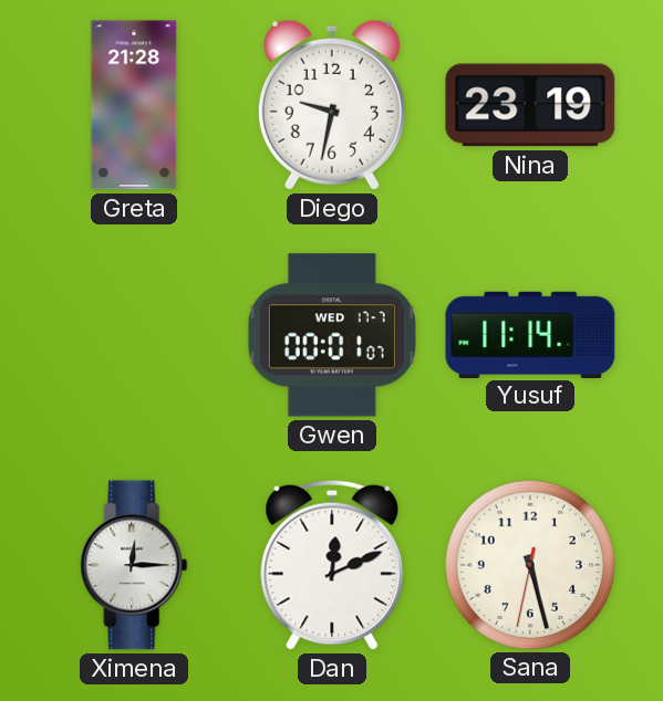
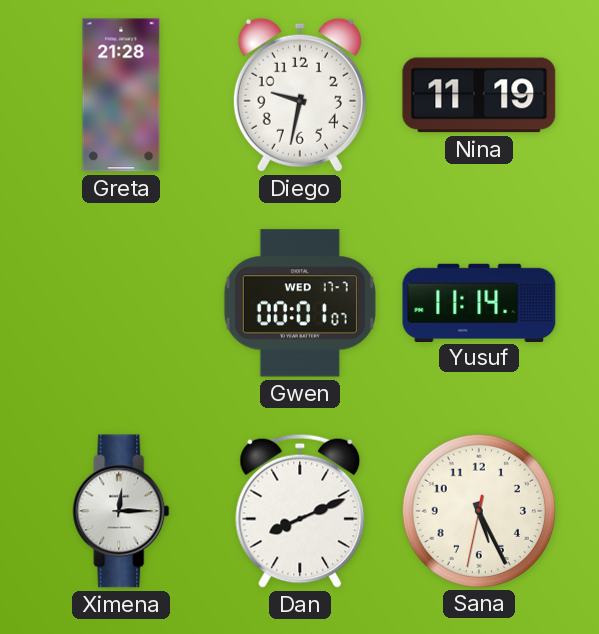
Nina: 23:19 -> 11:19 (479, 95)
Dan: 12:11 -> 8:11 (300, 511)
Sana: 5:27 -> 5:25 (478, 510)
